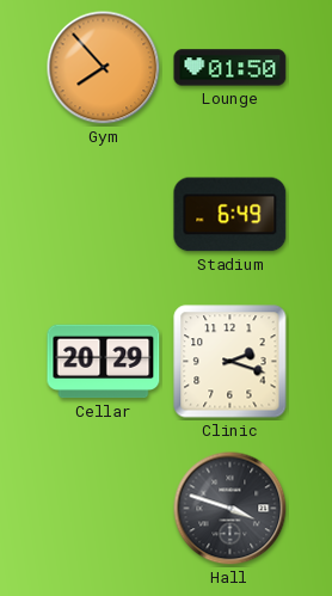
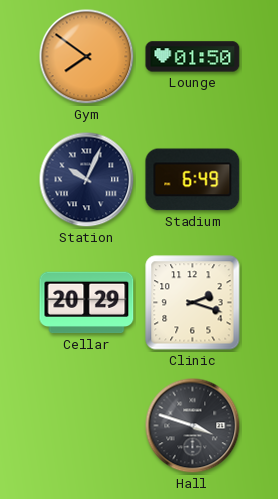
Gym: 7:53 -> 7:51 (87, 57)
Station: none -> 10:04 (87, 180)
